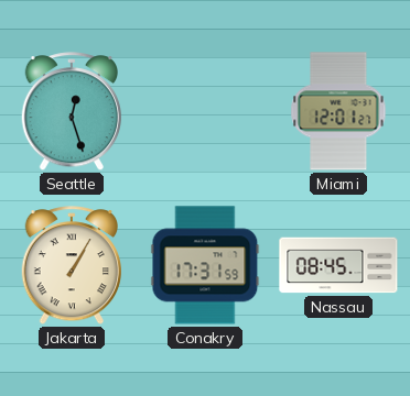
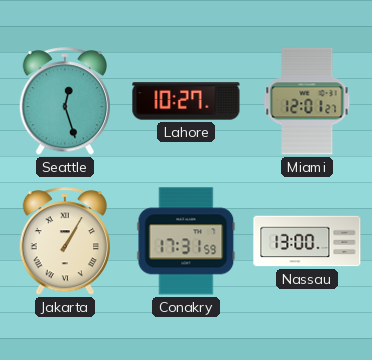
Lahore: none -> 10:27 (186, 101)
Nassau: 08:45 -> 13:00 (307, 241)
